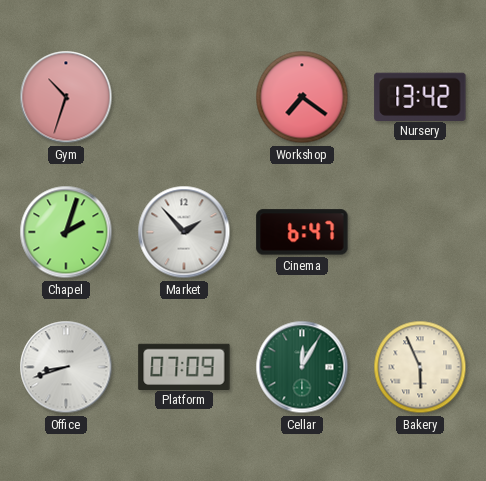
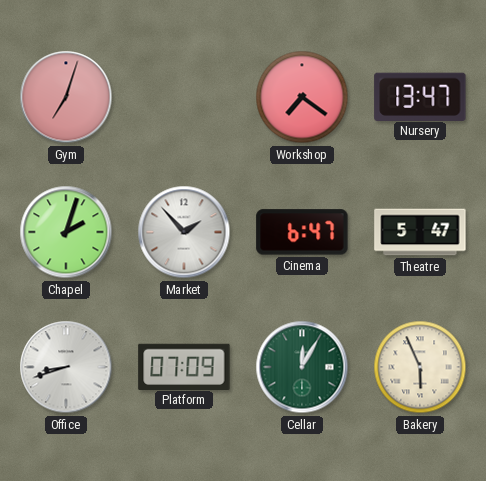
Gym: 10:33 -> 7:03 (66, 97)
Nursery: 13:42 -> 13:47 (420, 96)
Theatre: none -> 5:47 (420, 232)
